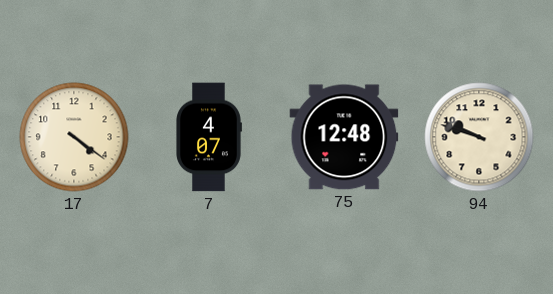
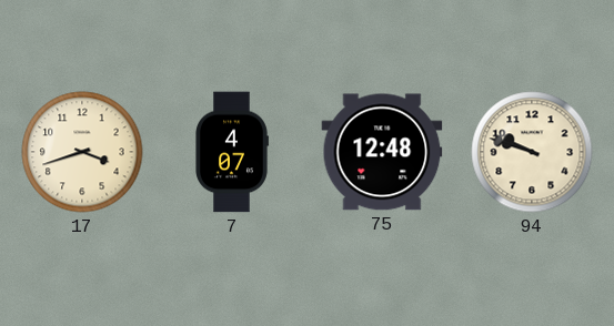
17: 4:21 -> 3:42 (82, 152)
